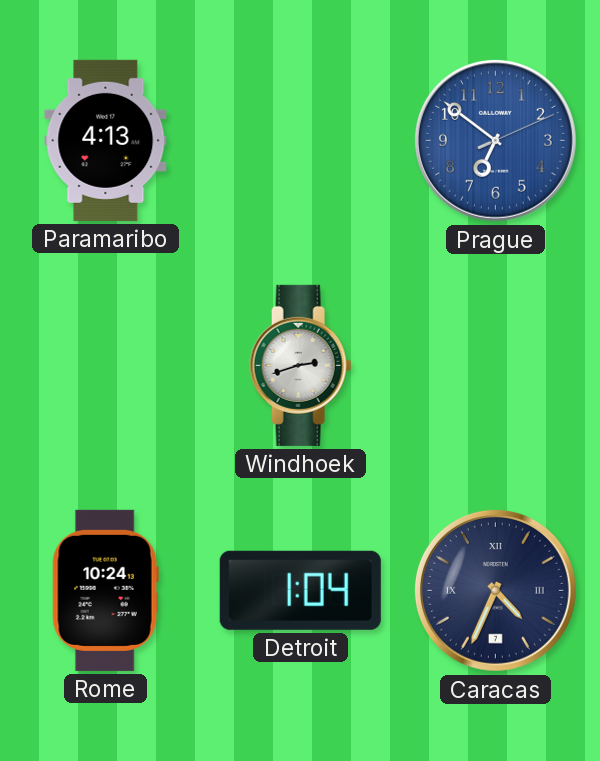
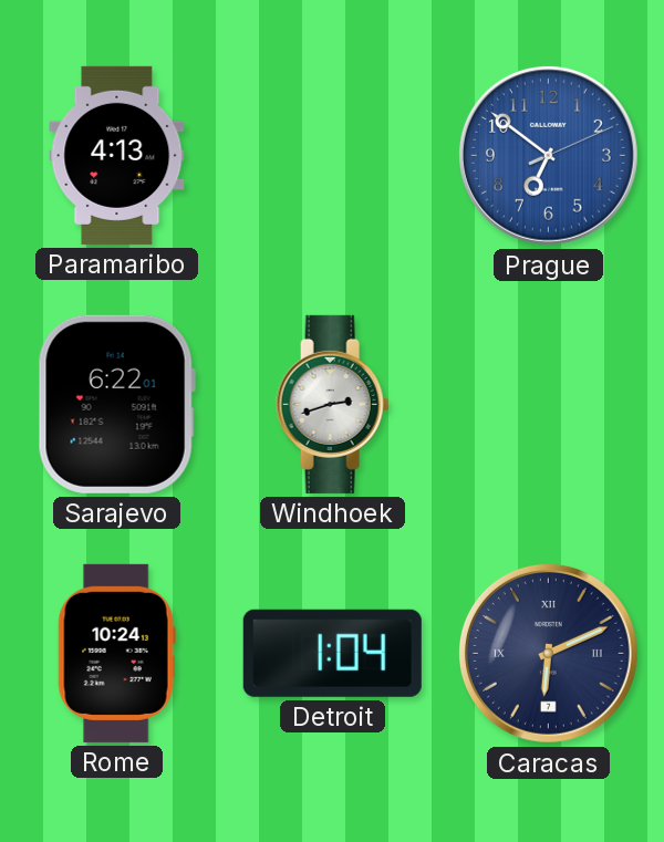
Sarajevo: none -> 6:22 (116, 404)
Caracas: 4:34 -> 6:11 (548, 653)
